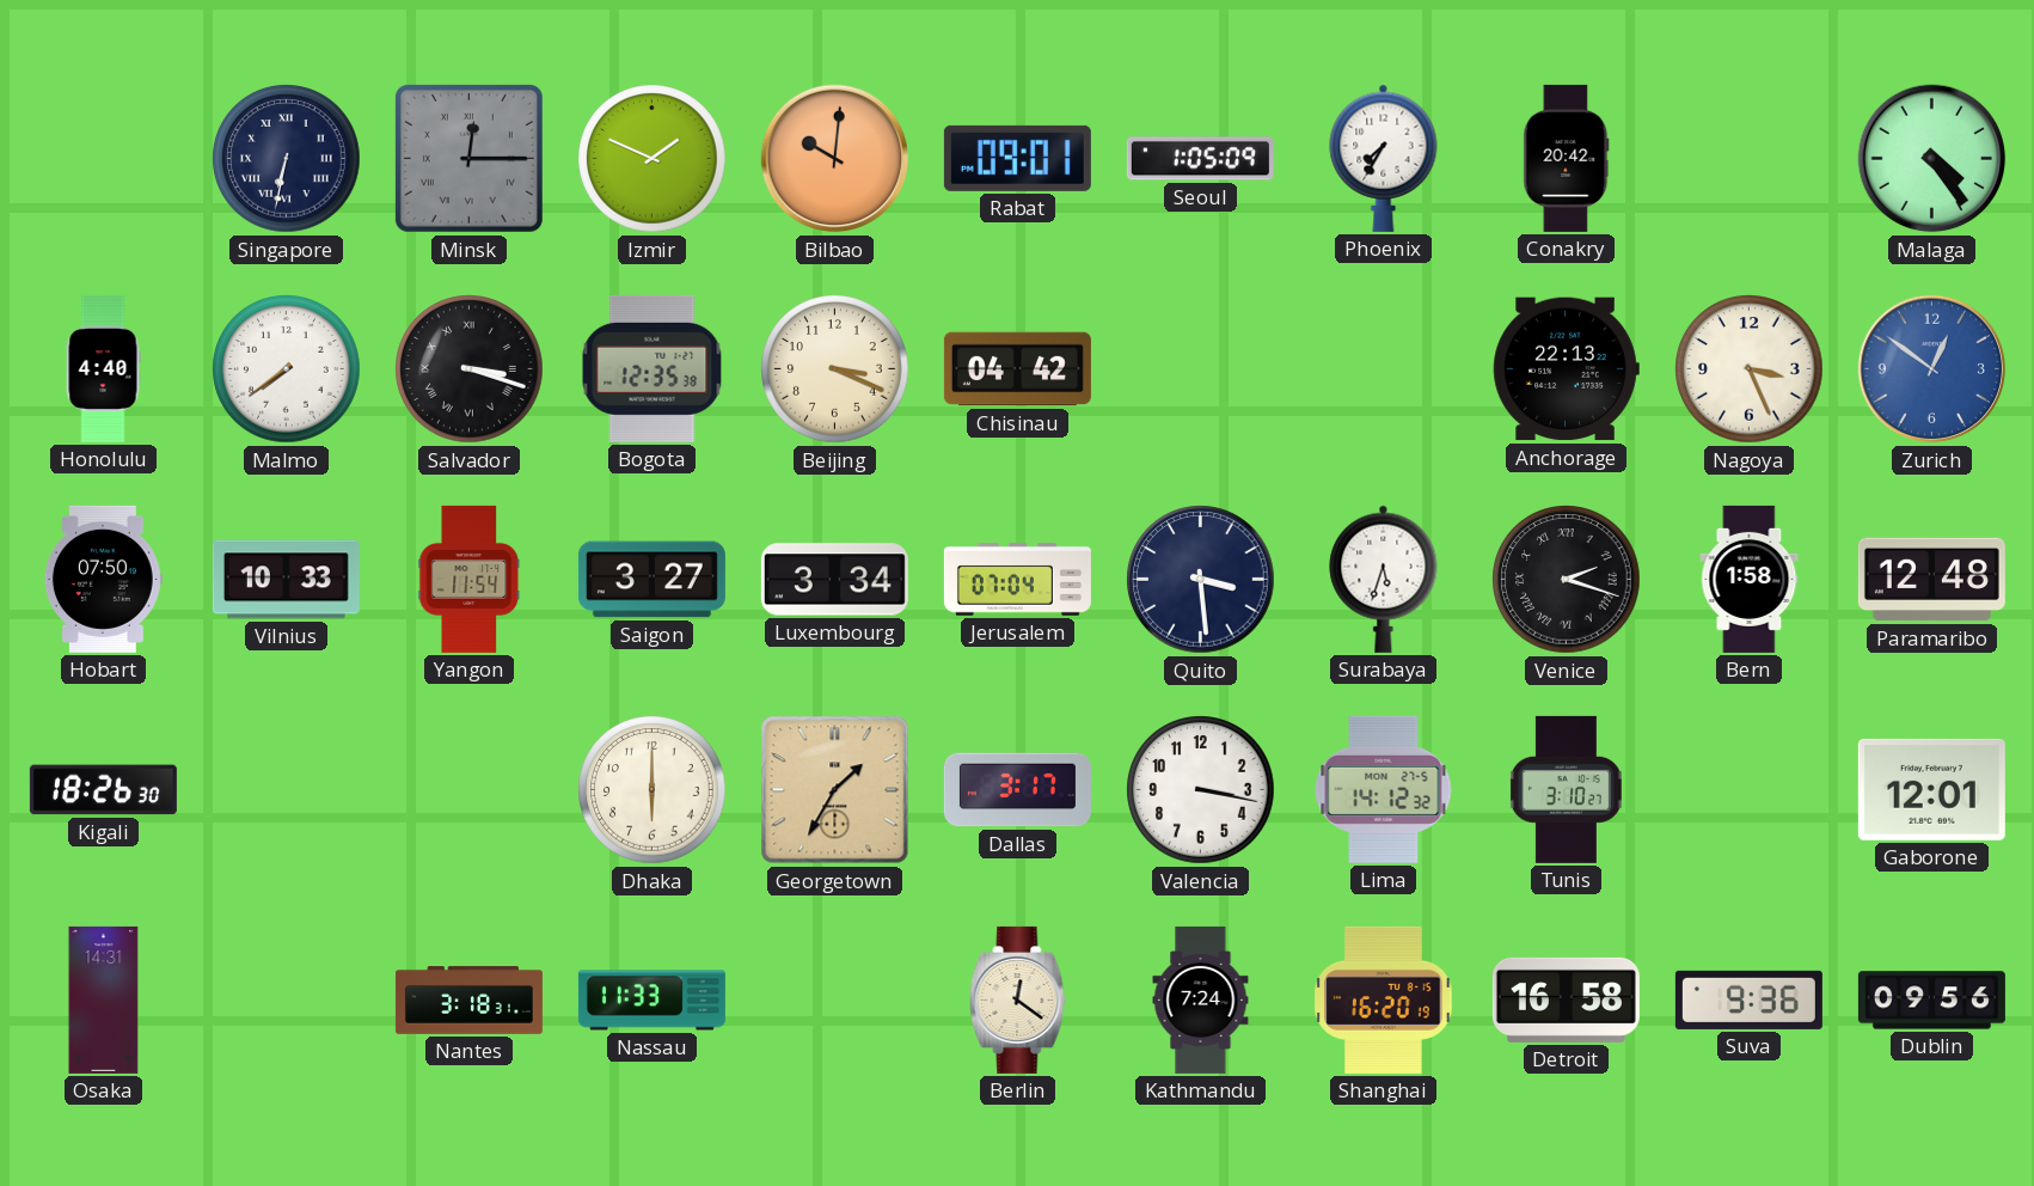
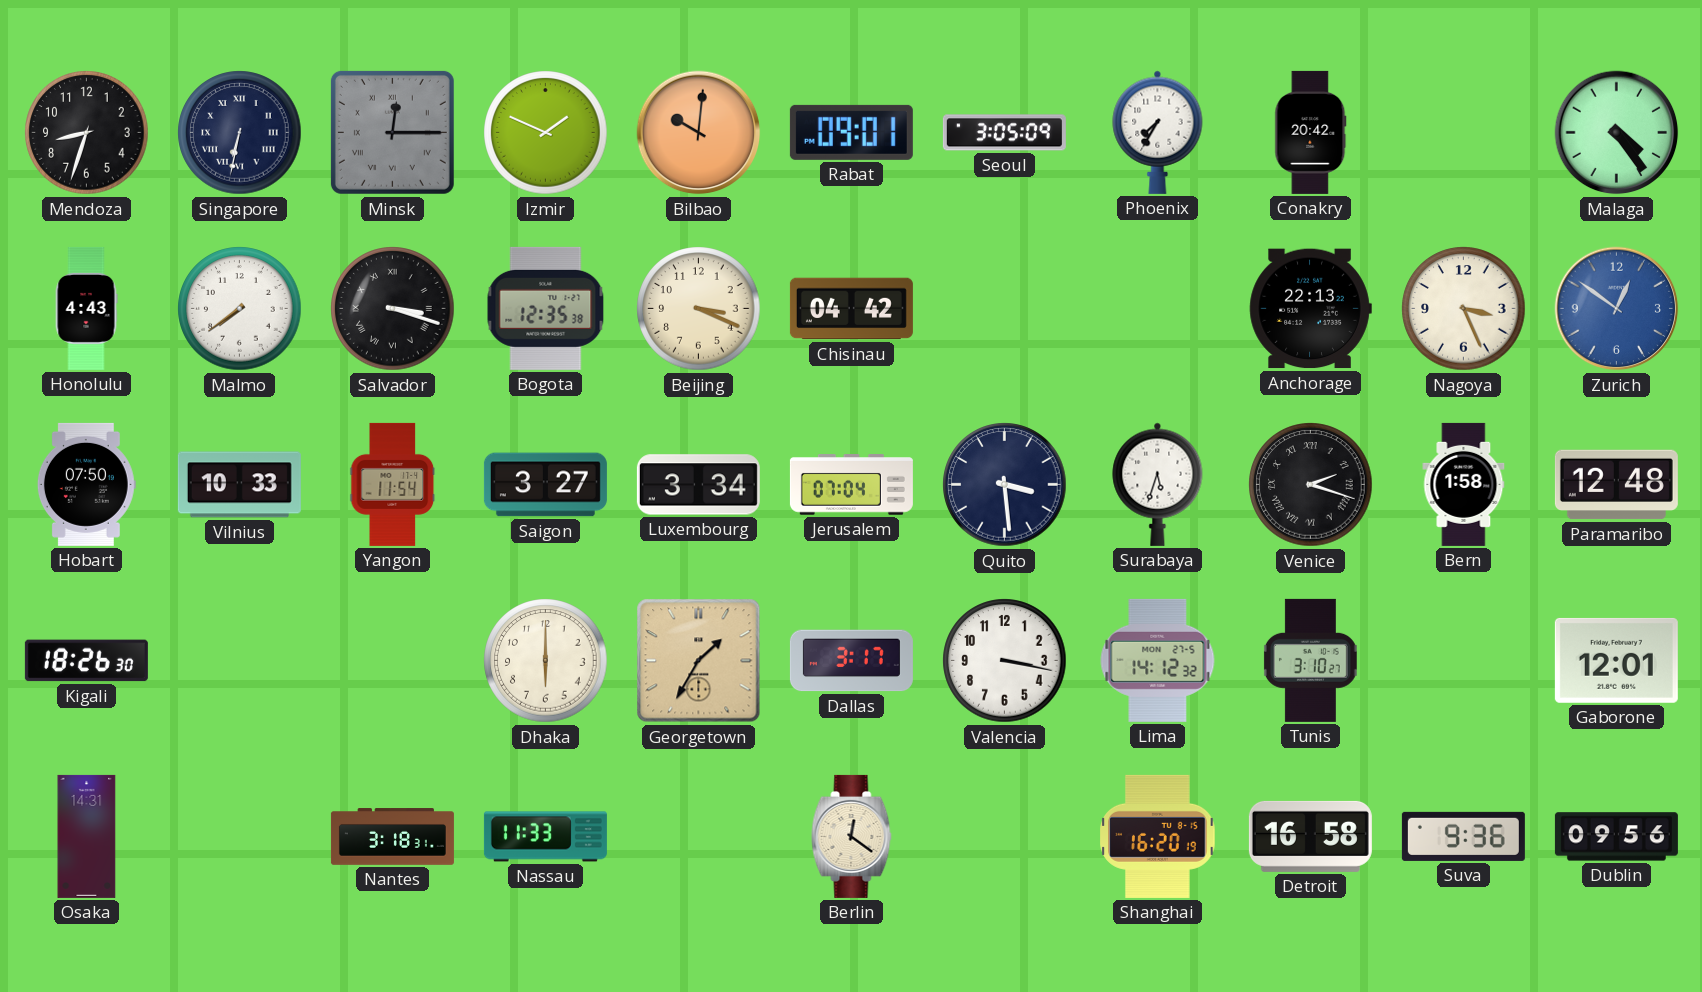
Mendoza: none -> 8:33 (87, 133)
Seoul: 1:05 -> 3:05 (1004, 133)
Honolulu: 4:40 -> 4:43 (86, 308)
Kathmandu: 7:24 -> none (1201, 999)
